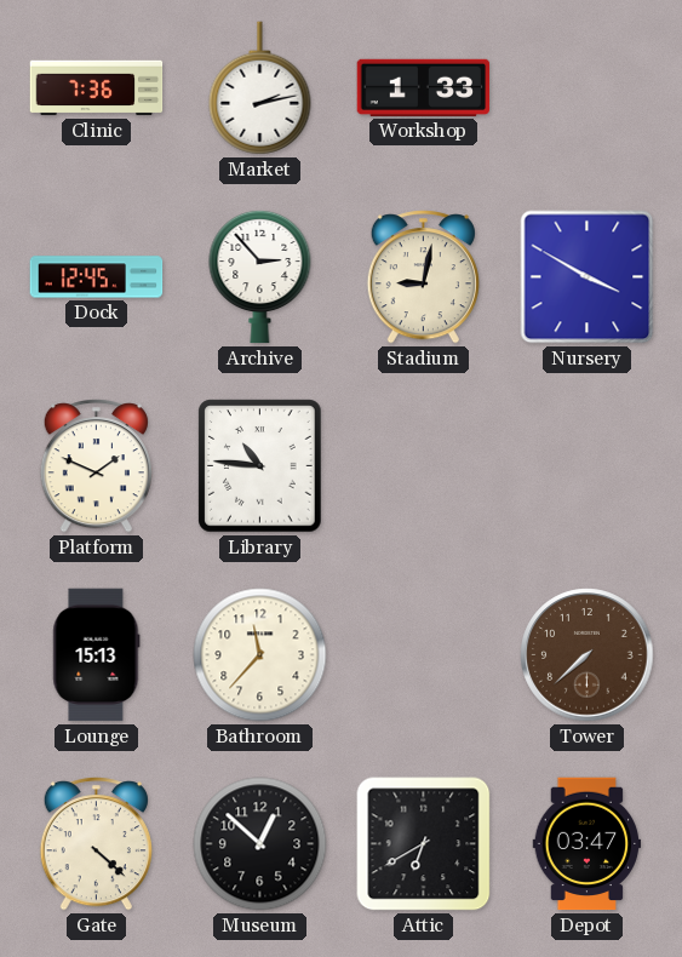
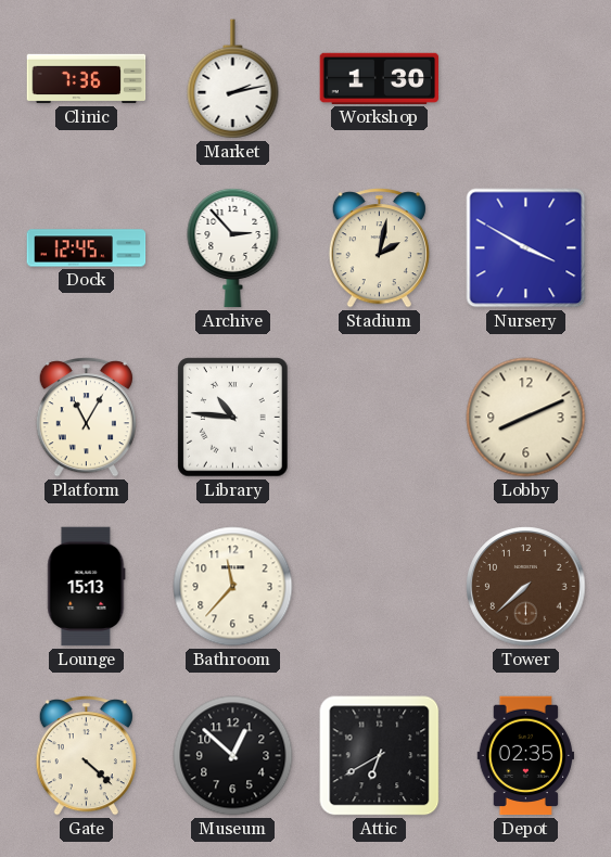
Workshop: 1:33 -> 1:30 (380, 78)
Stadium: 9:02 -> 2:02 (379, 248)
Platform: 1:49 -> 11:05 (86, 418)
Lobby: none -> 8:11 (526, 418)
Depot: 03:47 -> 02:35 (526, 756)
